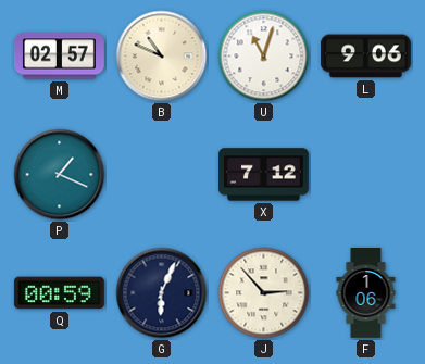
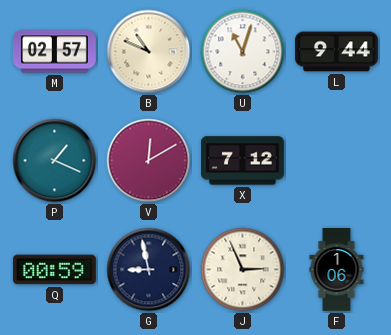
L: 9:06 -> 9:44 (337, 52)
V: none -> 12:10 (149, 161)
G: 6:04 -> 8:58 (149, 270)
J: 2:53 -> 2:56 (243, 270)
